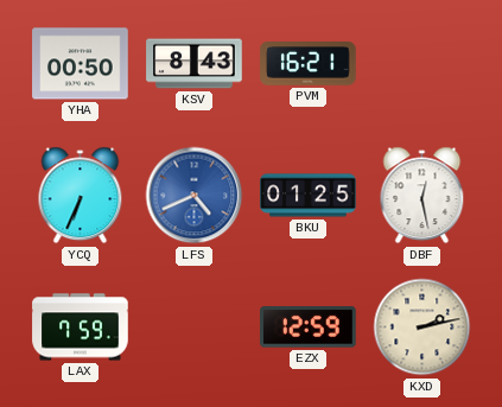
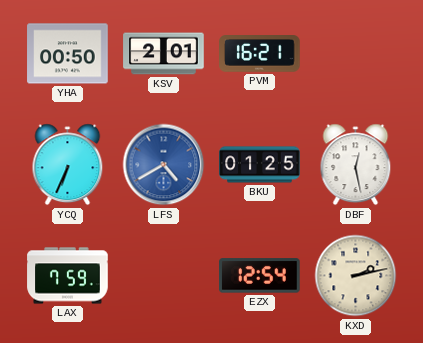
KSV: 8:43 -> 2:01 (164, 54)
LFS: 4:41 -> 4:40 (164, 165)
EZX: 12:59 -> 12:54 (260, 276)
